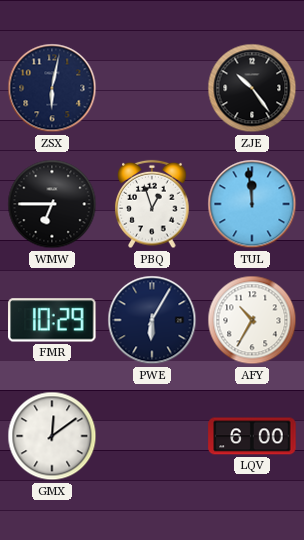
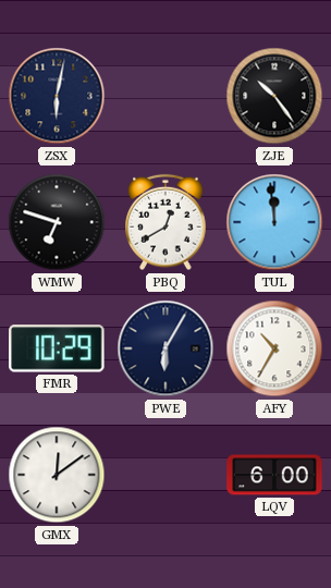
WMW: 6:45 -> 6:48 (57, 222)
PBQ: 12:57 -> 12:40 (165, 222)
